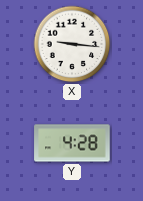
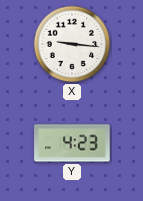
Y: 4:28 -> 4:23 (72, 143)
